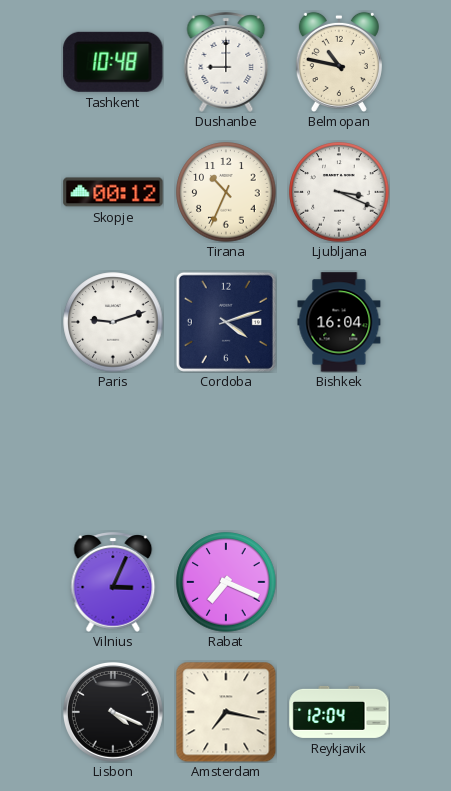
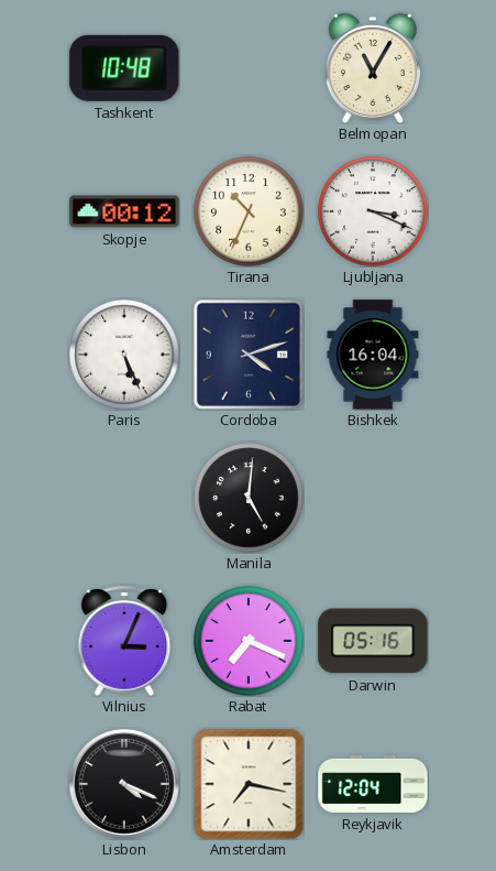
Dushanbe: 9:00 -> none (226, 62)
Belmopan: 10:47 -> 11:05 (373, 67)
Paris: 9:12 -> 5:26 (124, 355)
Manila: none -> 5:01 (249, 498)
Darwin: none -> 05:16 (373, 641)
